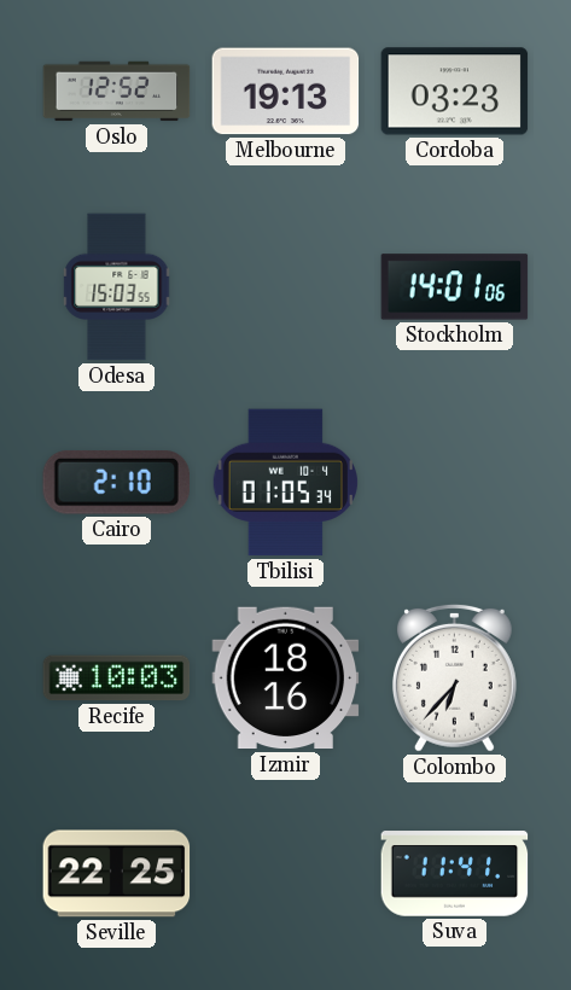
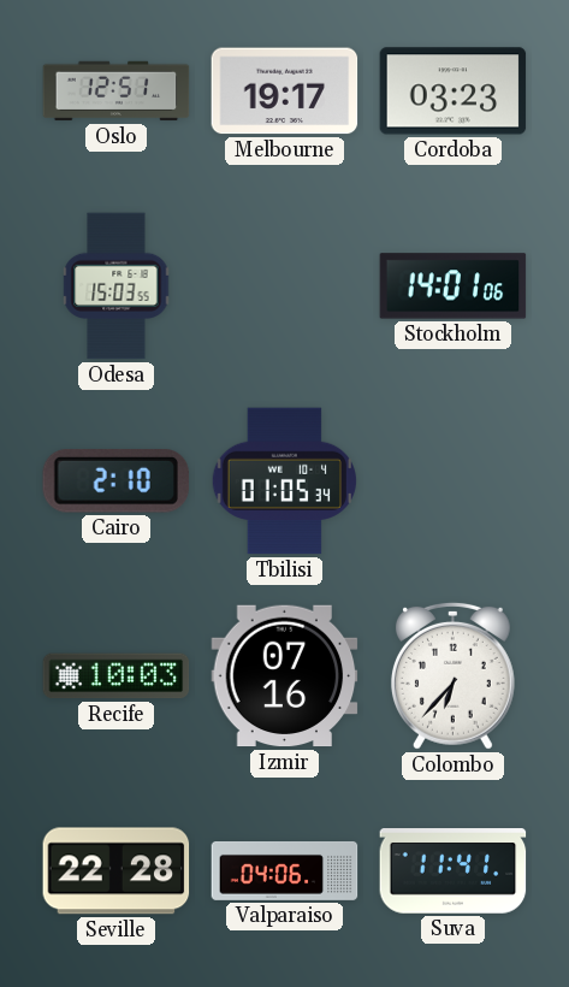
Oslo: 12:52 -> 12:51 (117, 91)
Melbourne: 19:13 -> 19:17 (285, 91)
Izmir: 18:16 -> 07:16 (285, 676)
Seville: 22:25 -> 22:28 (117, 871)
Valparaiso: none -> 04:06 (285, 870)
